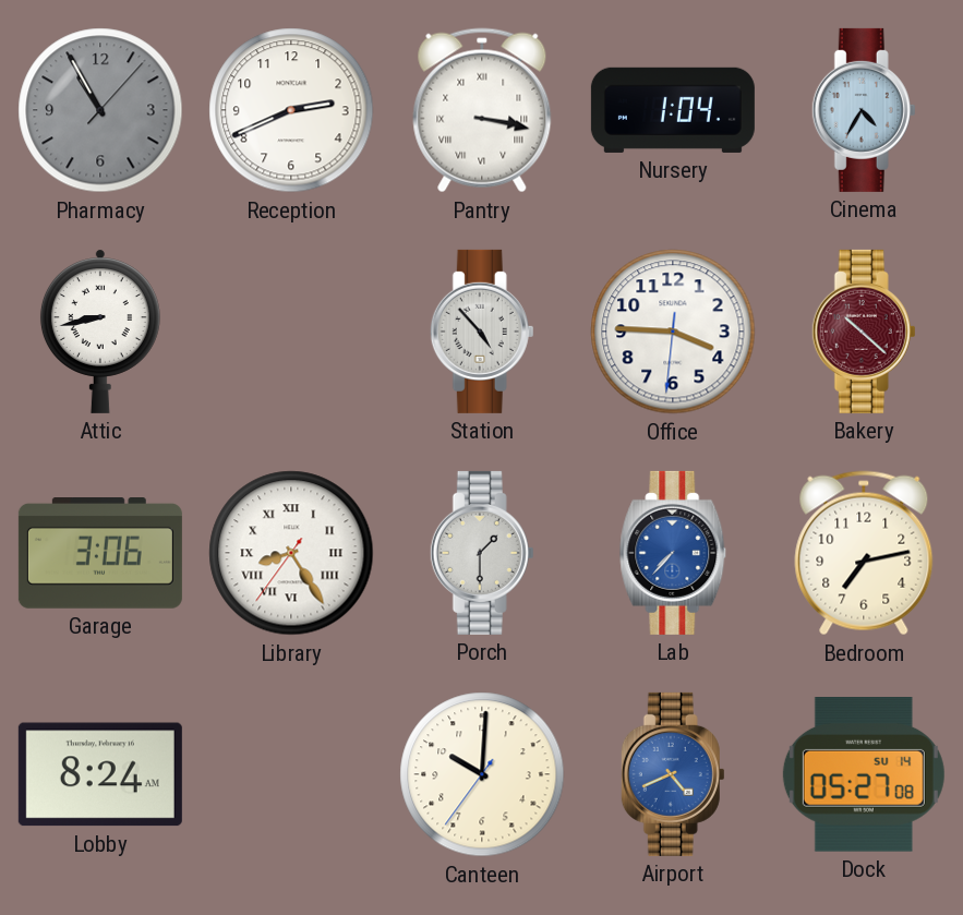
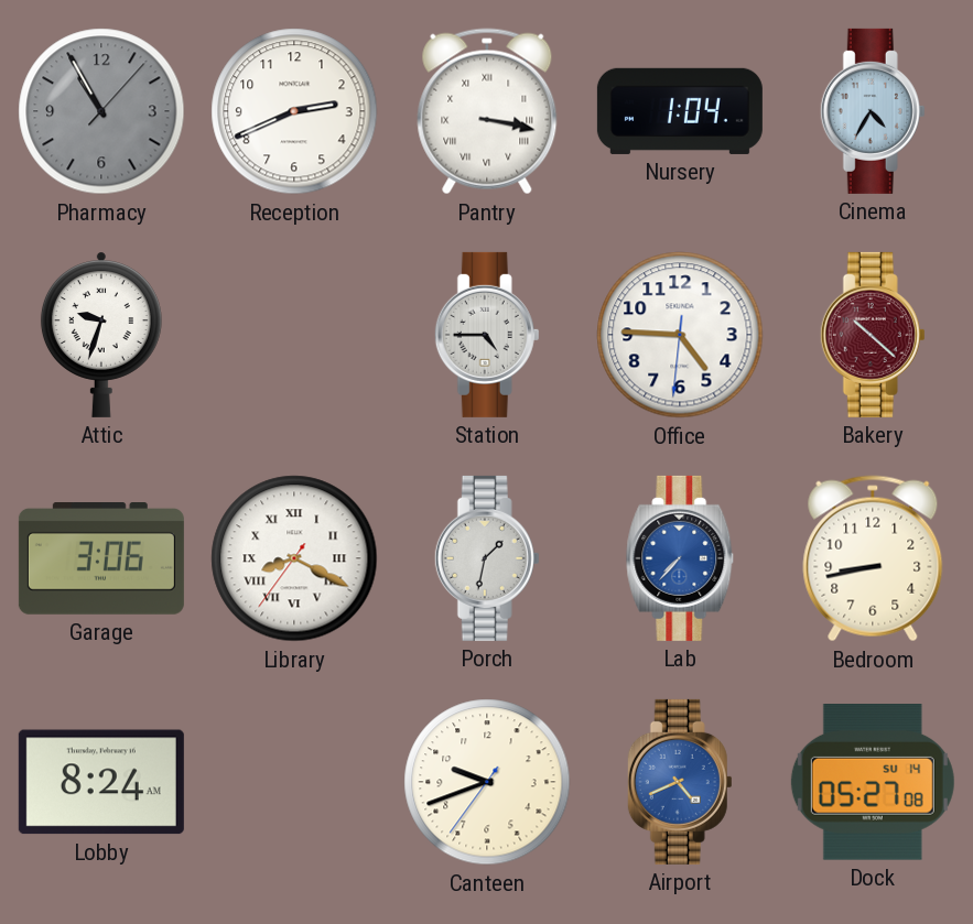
Attic: 8:43 -> 9:33 (101, 335)
Station: 4:53 -> 4:45 (487, 335)
Office: 3:45 -> 4:45 (680, 335)
Library: 8:24 -> 8:19 (294, 558)
Porch: 1:30 -> 1:32 (487, 558)
Bedroom: 7:13 -> 8:43 (873, 558)
Canteen: 10:00 -> 9:41 (487, 782)
